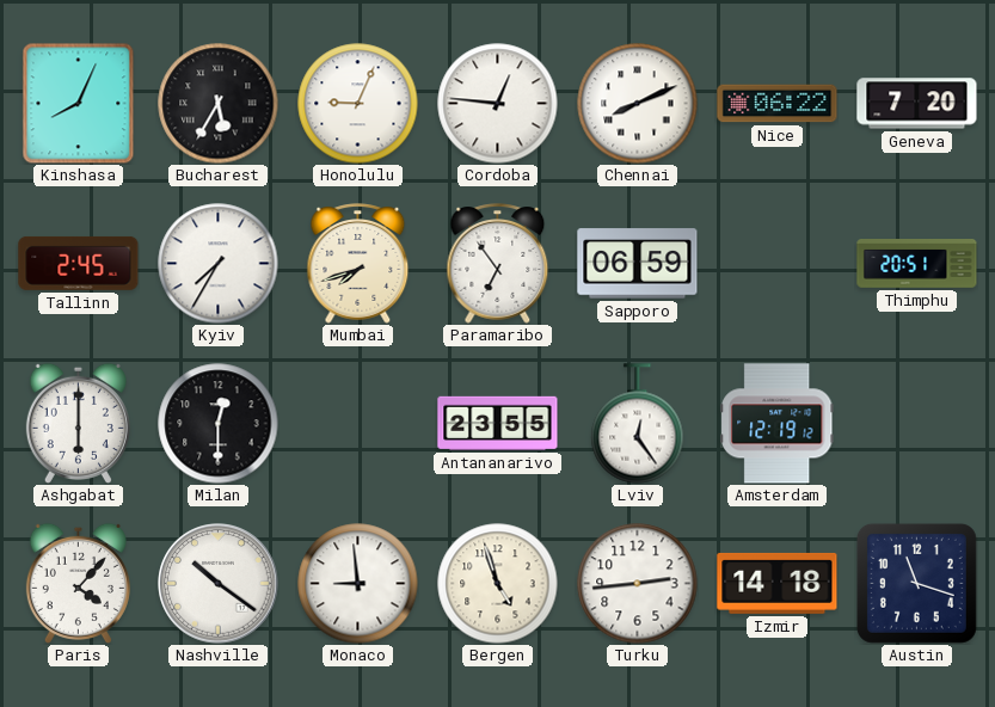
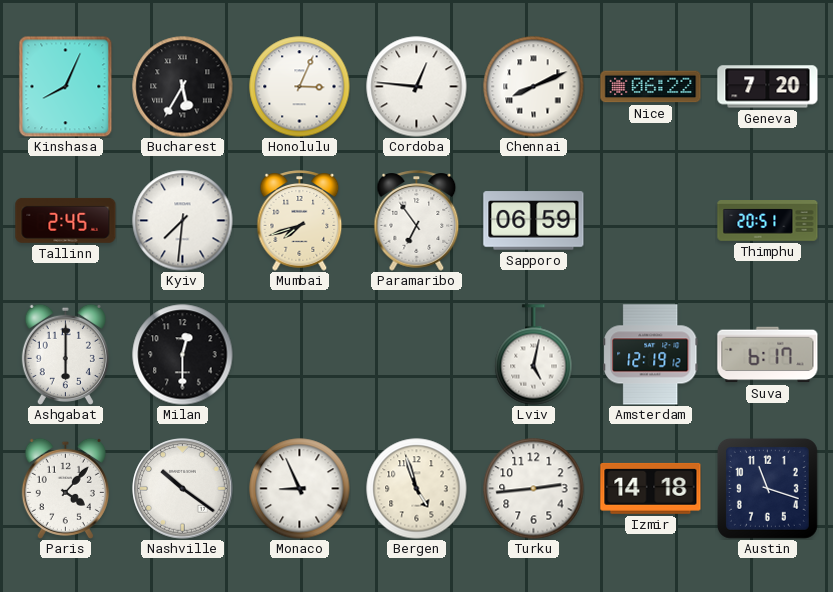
Honolulu: 9:04 -> 3:04 (300, 87)
Kyiv: 7:35 -> 7:31 (183, 221)
Antananarivo: 23:55 -> none (498, 423)
Lviv: 12:24 -> 5:02 (534, 355)
Suva: none -> 6:17 (768, 355)
Monaco: 8:59 -> 8:56 (300, 489)
